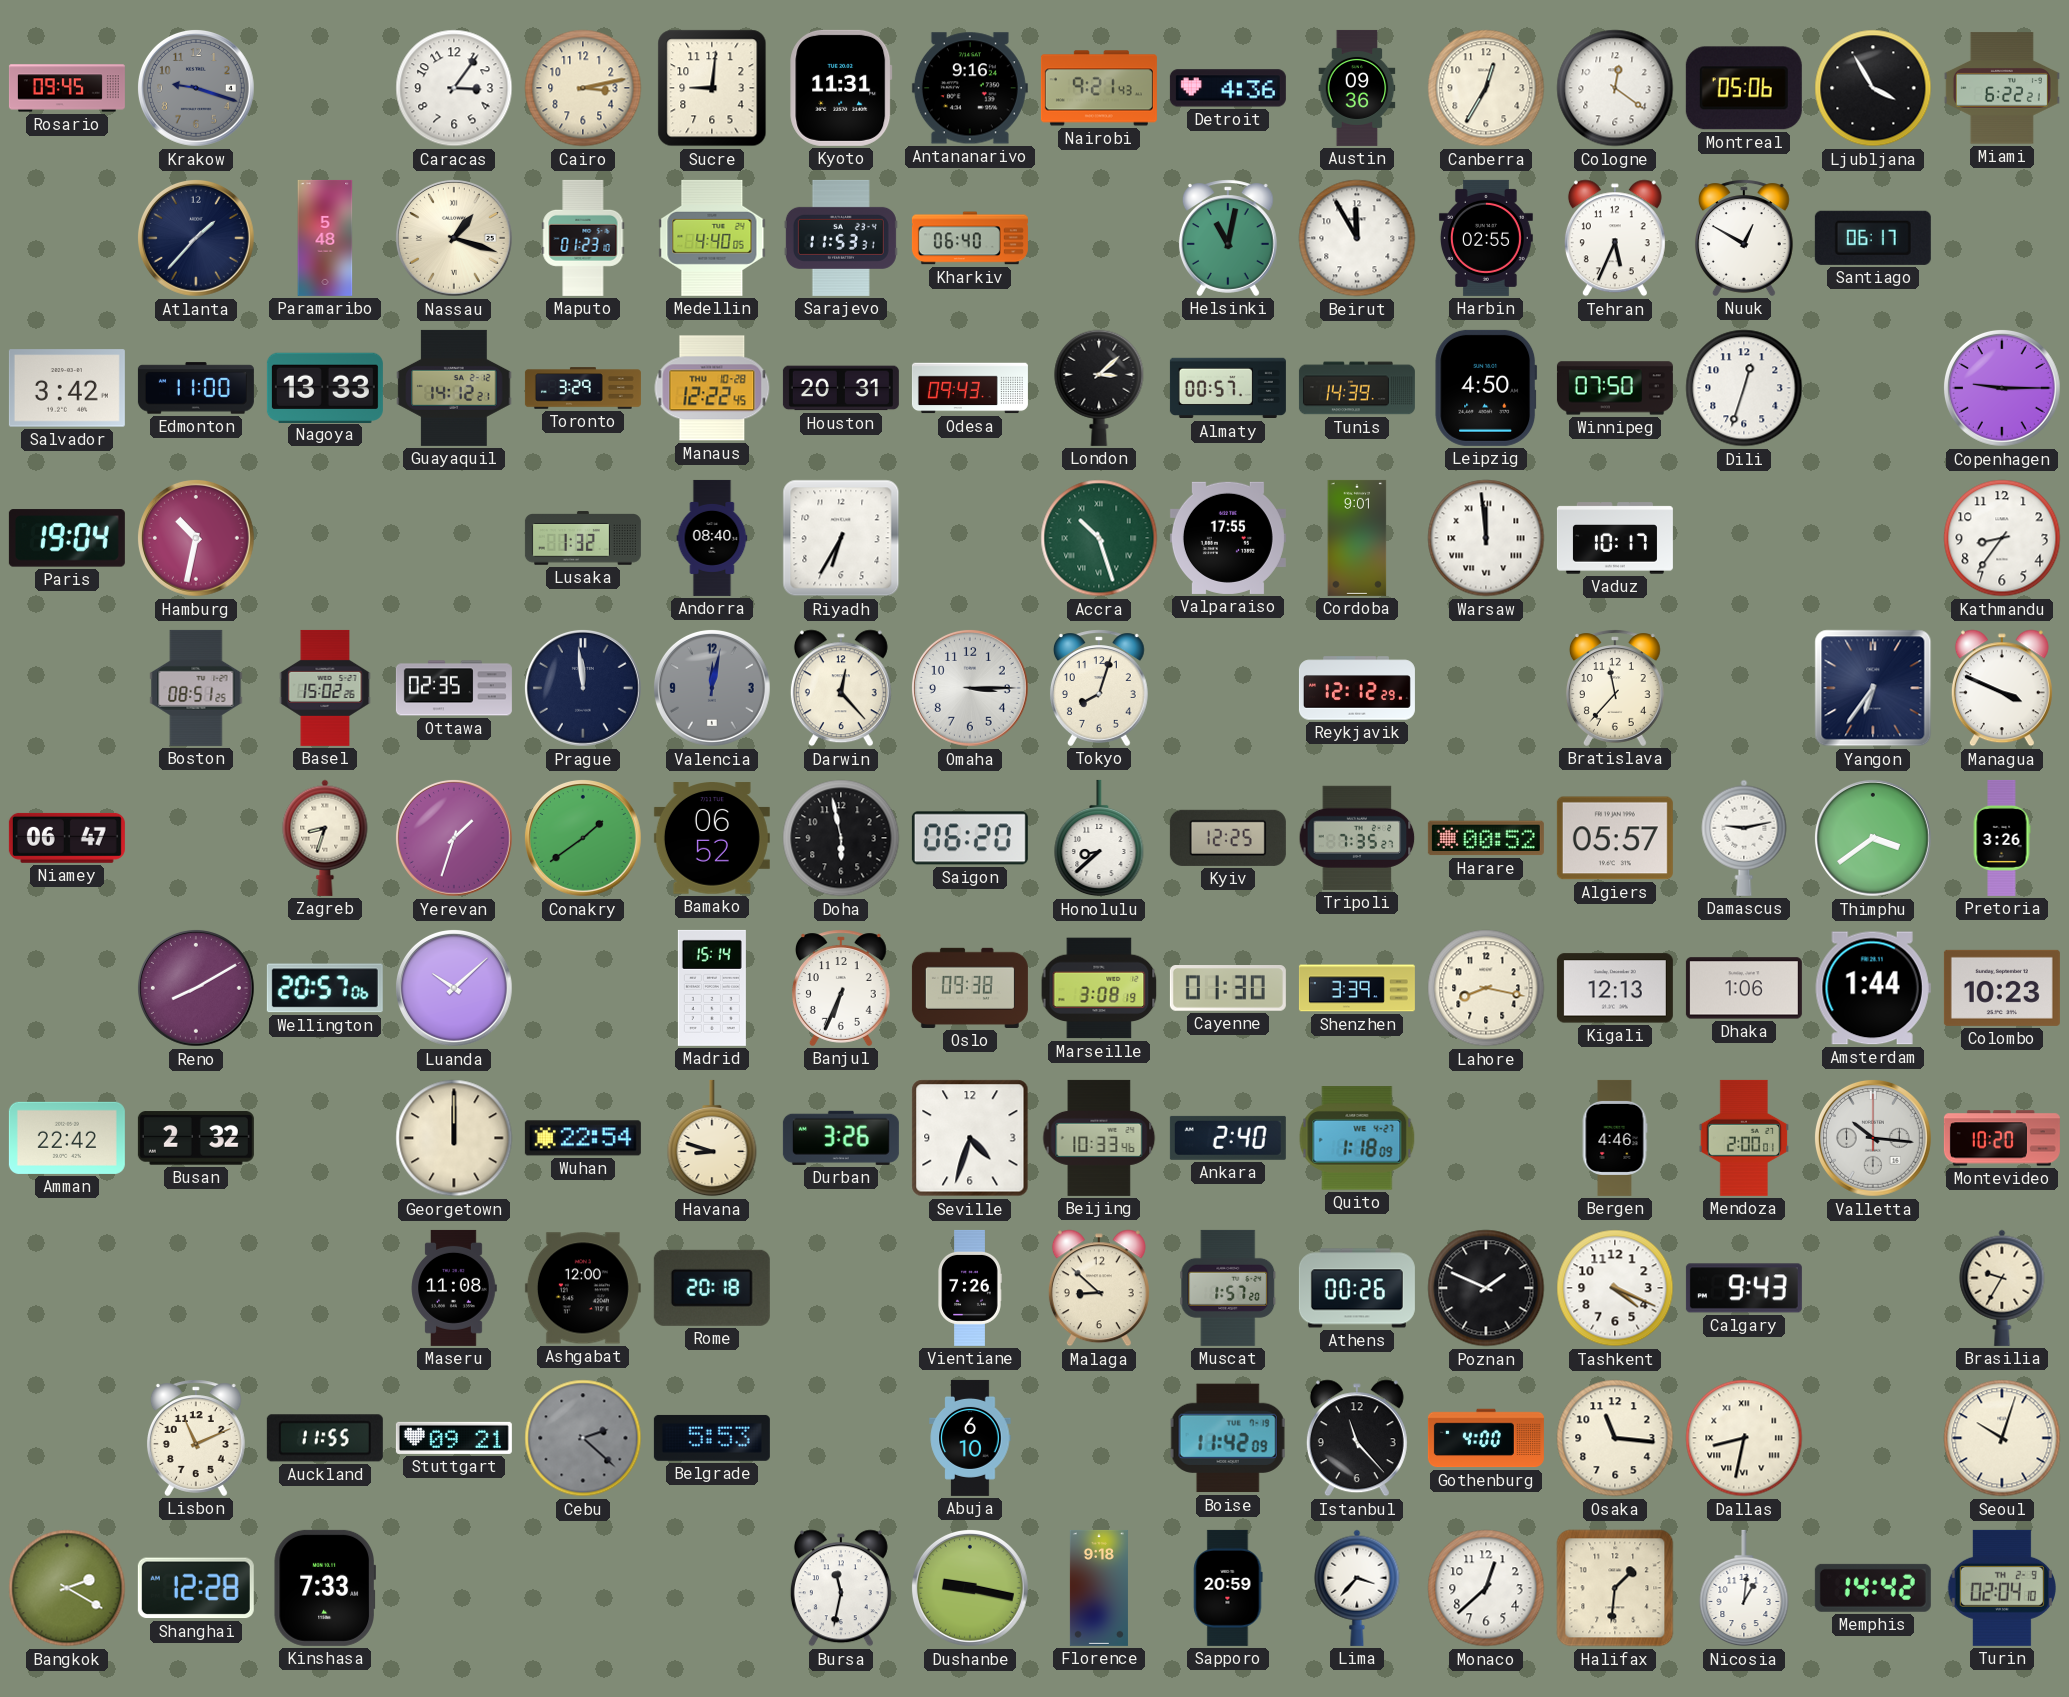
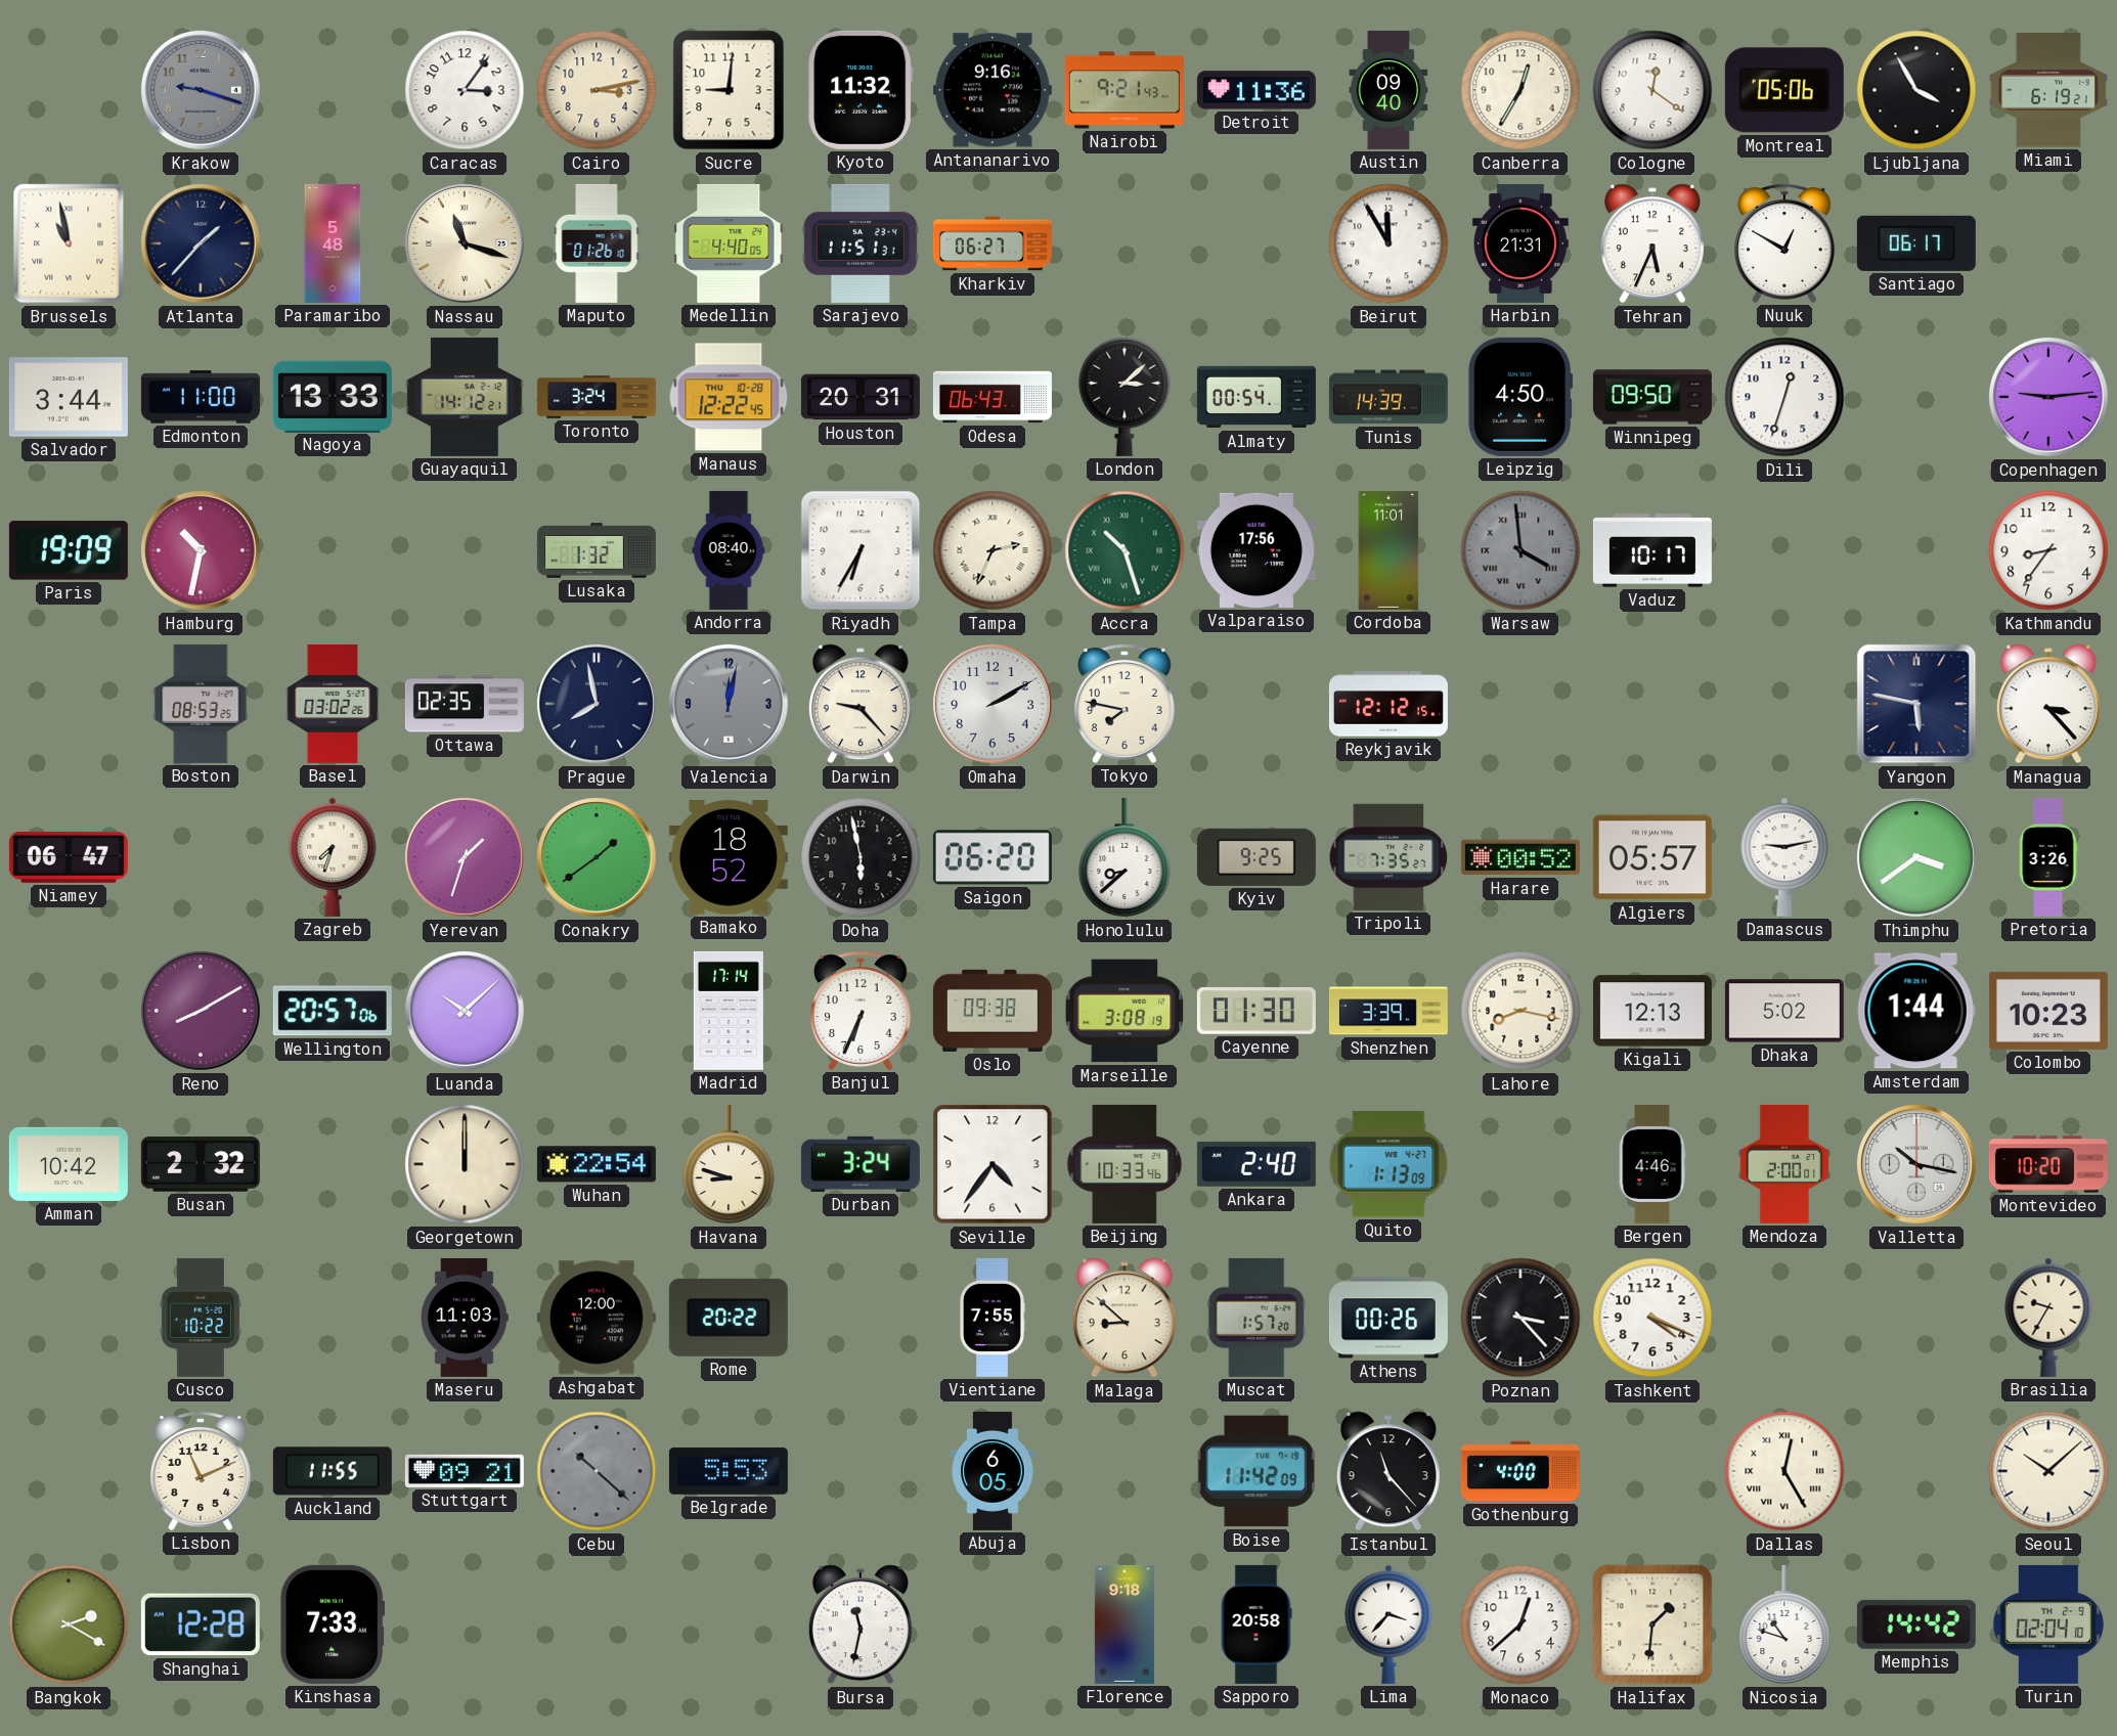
Rosario: 09:45 -> none (67, 88)
Kyoto: 11:31 -> 11:32 (861, 90)
Detroit: 4:36 -> 11:36 (1256, 90)
Austin: 09:36 -> 09:40 (1388, 90)
Miami: 6:22 -> 6:19 (2048, 90)
Brussels: none -> 10:58 (69, 243)
Nassau: 1:18 -> 11:18 (465, 243)
Maputo: 01:23 -> 01:26 (597, 243)
Sarajevo: 11:53 -> 11:51 (861, 243)
Kharkiv: 06:40 -> 06:27 (993, 243)
Helsinki: 11:02 -> none (1228, 238)
Harbin: 02:55 -> 21:31 (1520, 243)
Salvador: 3:42 -> 3:44 (69, 397)
Toronto: 3:29 -> 3:24 (597, 397)
Odesa: 09:43 -> 06:43 (993, 397)
Almaty: 00:57 -> 00:54 (1256, 397)
Winnipeg: 07:50 -> 09:50 (1652, 397)
Copenhagen: 9:15 -> 9:14 (2048, 397)
Paris: 19:04 -> 19:09 (69, 550)
Tampa: none -> 2:34 (993, 550)
Valparaiso: 17:55 -> 17:56 (1256, 550)
Cordoba: 9:01 -> 11:01 (1388, 550)
Warsaw: 11:59 -> 3:59 (1520, 550)
Warsaw dial: white -> grey (1520, 550)
Boston: 08:51 -> 08:53 (201, 704)
Basel: 15:02 -> 03:02 (333, 704)
Prague: 11:59 -> 7:58 (597, 704)
Darwin: 12:23 -> 9:23 (861, 704)
Omaha: 3:15 -> 2:10 (993, 704)
Tokyo: 8:03 -> 7:47 (1124, 704)
Reykjavik: 12:12:29 -> 12:12:15 (1388, 704)
Bratislava: 11:37 -> none (1615, 688)
Yangon: 6:36 -> 5:47 (1916, 704)
Managua: 3:49 -> 3:23 (2048, 704)
Zagreb: 8:33 -> 7:33 (333, 857)
Bamako: 06:52 -> 18:52 (729, 857)
Kyiv: 12:25 -> 9:25 (1256, 857)
Madrid: 15:14 -> 17:14 (729, 1011)
Dhaka: 1:06 -> 5:02 (1784, 1011)
Amman: 22:42 -> 10:42 (69, 1164)
Durban: 3:26 -> 3:24 (861, 1164)
Seville: 4:33 -> 4:36 (993, 1164)
Quito: 1:18 -> 1:13 (1388, 1164)
Valletta: 10:16 -> 10:17 (1916, 1164)
Cusco: none -> 10:22 (201, 1318)
Maseru: 11:08 -> 11:03 (465, 1318)
Rome: 20:18 -> 20:22 (729, 1318)
Vientiane: 7:26 -> 7:55 (993, 1318)
Poznan: 1:49 -> 3:23 (1520, 1318)
Calgary: 9:43 -> none (1744, 1288)
Cebu: 2:22 -> 10:22 (597, 1471)
Abuja: 6:10 -> 6:05 (993, 1471)
Osaka: 11:16 -> none (1615, 1438)
Dallas: 8:32 -> 12:25 (1784, 1471)
Seoul: 10:03 -> 10:08 (2048, 1471)
Dushanbe: 9:17 -> none (970, 1588)
Sapporo: 20:59 -> 20:58 (1256, 1624)
Nicosia: 1:01 -> 10:48 (1784, 1624)
